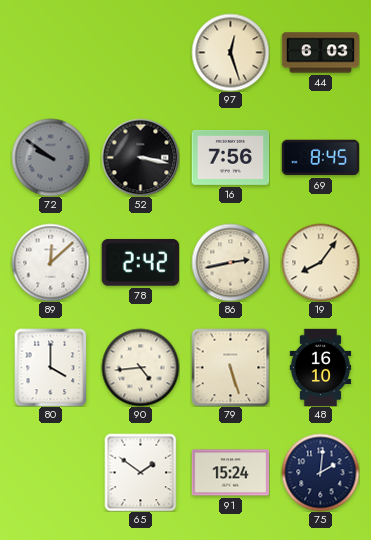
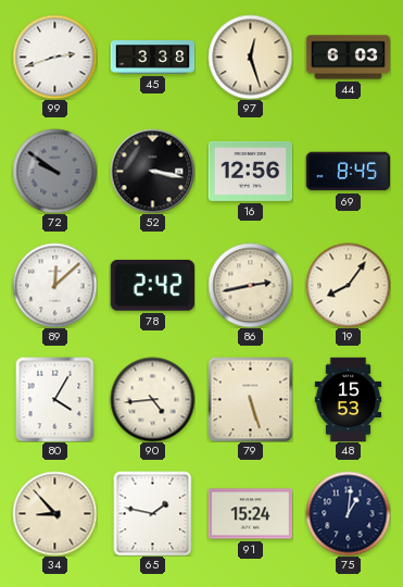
99: none -> 2:42 (54, 57)
45: none -> 3:38 (152, 58)
16: 7:56 -> 12:56 (250, 171)
80: 4:00 -> 4:05 (55, 399)
48: 16:10 -> 15:53 (349, 399)
34: none -> 8:53 (54, 513)
65: 1:51 -> 1:47 (153, 513)
75: 2:01 -> 1:01 (348, 513)
